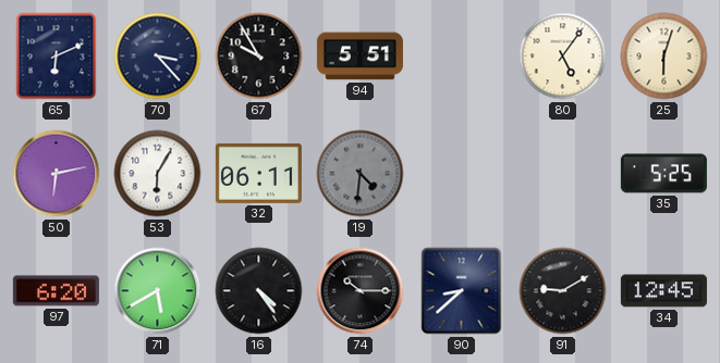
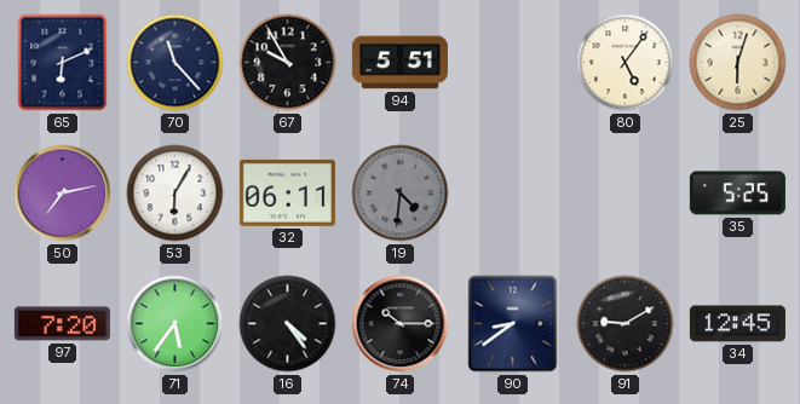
70: 3:23 -> 11:23 (175, 63)
50: 6:13 -> 7:13 (63, 194)
97: 6:20 -> 7:20 (62, 324)
71: 5:40 -> 5:36 (175, 324)
90: 8:38 -> 8:39 (513, 324)
